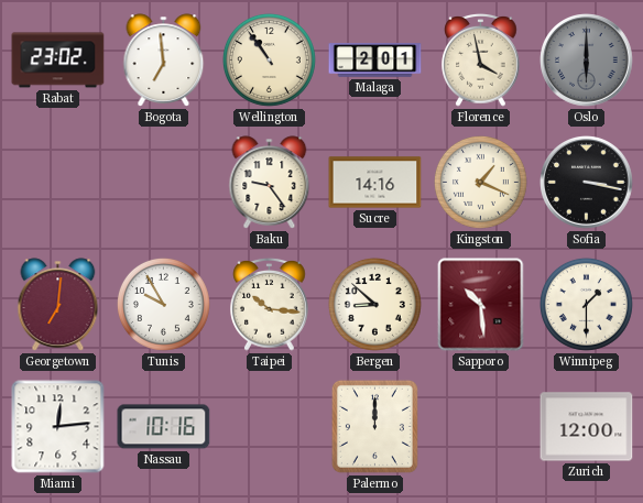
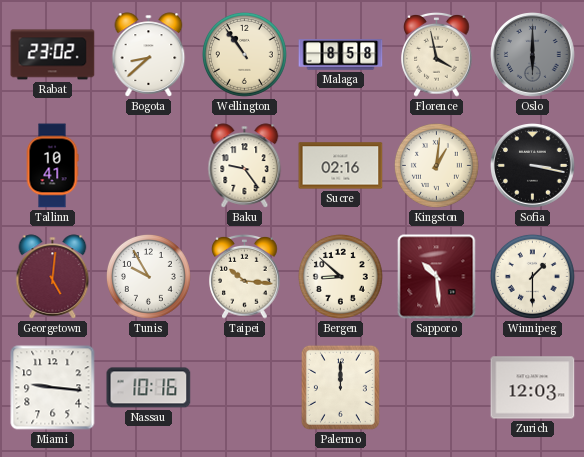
Bogota: 6:59 -> 8:38 (149, 55)
Malaga: 2:01 -> 8:58 (341, 55)
Tallinn: none -> 10:41 (52, 166)
Sucre: 14:16 -> 02:16 (341, 166)
Kingston: 1:19 -> 1:01 (436, 165)
Georgetown: 7:01 -> 5:01 (53, 277)
Miami: 12:14 -> 9:16 (53, 388)
Zurich: 12:00 -> 12:03 (533, 388)
